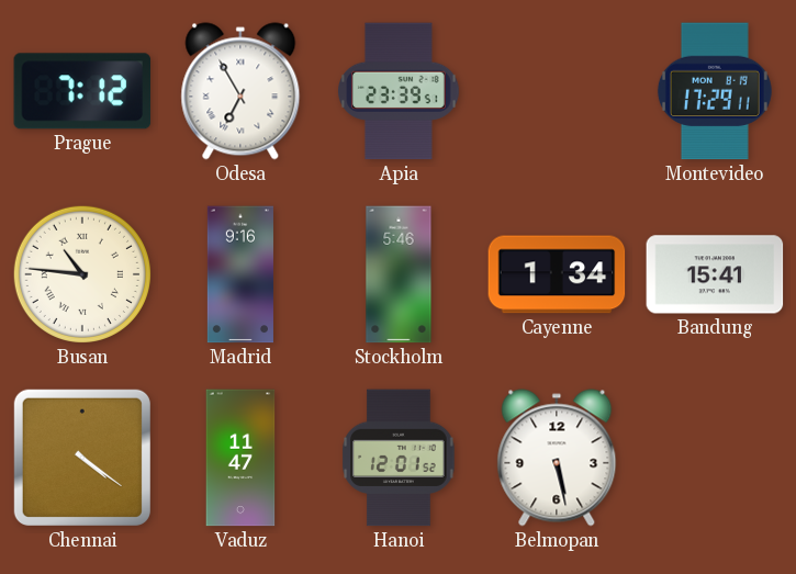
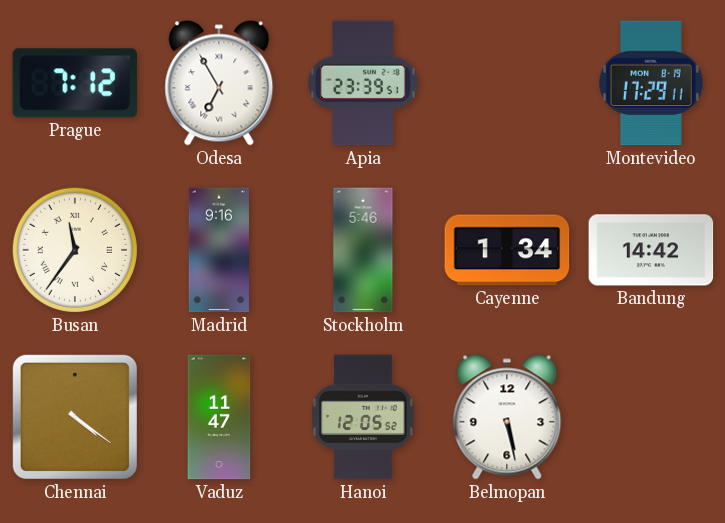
Busan: 10:46 -> 11:36 (75, 250)
Bandung: 15:41 -> 14:42 (651, 250)
Hanoi: 12:01 -> 12:05 (363, 417)
